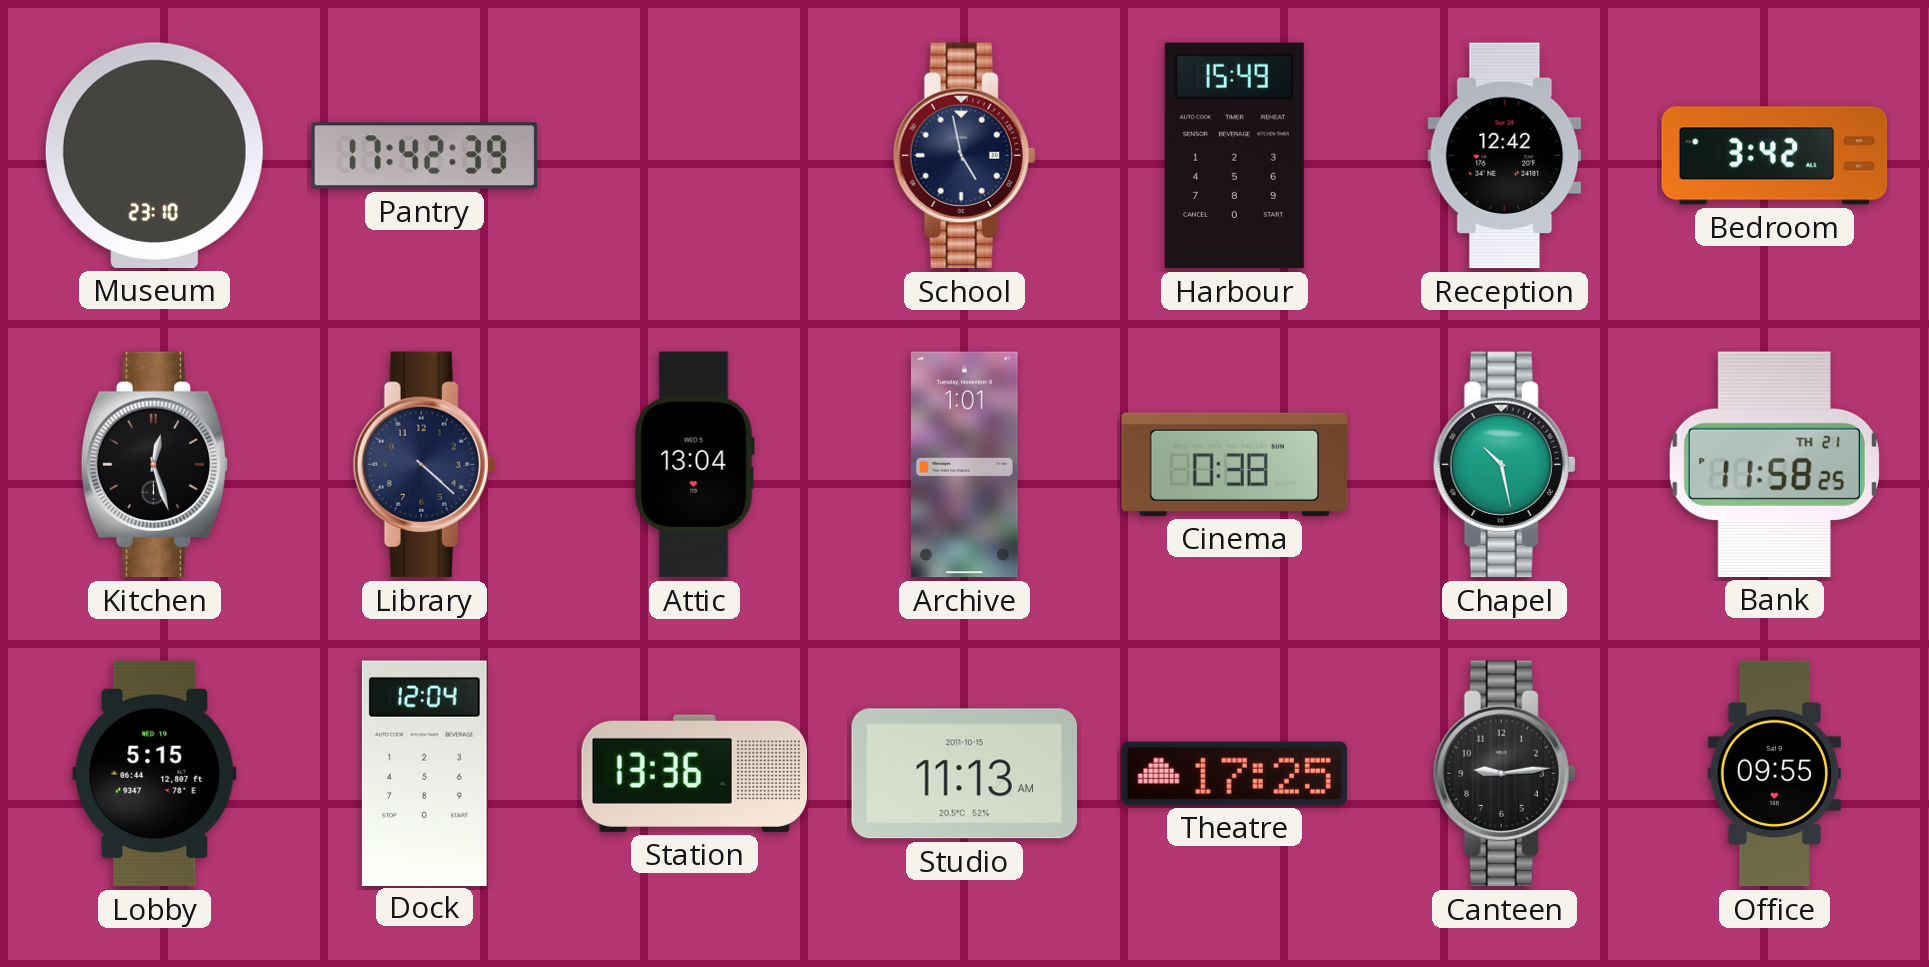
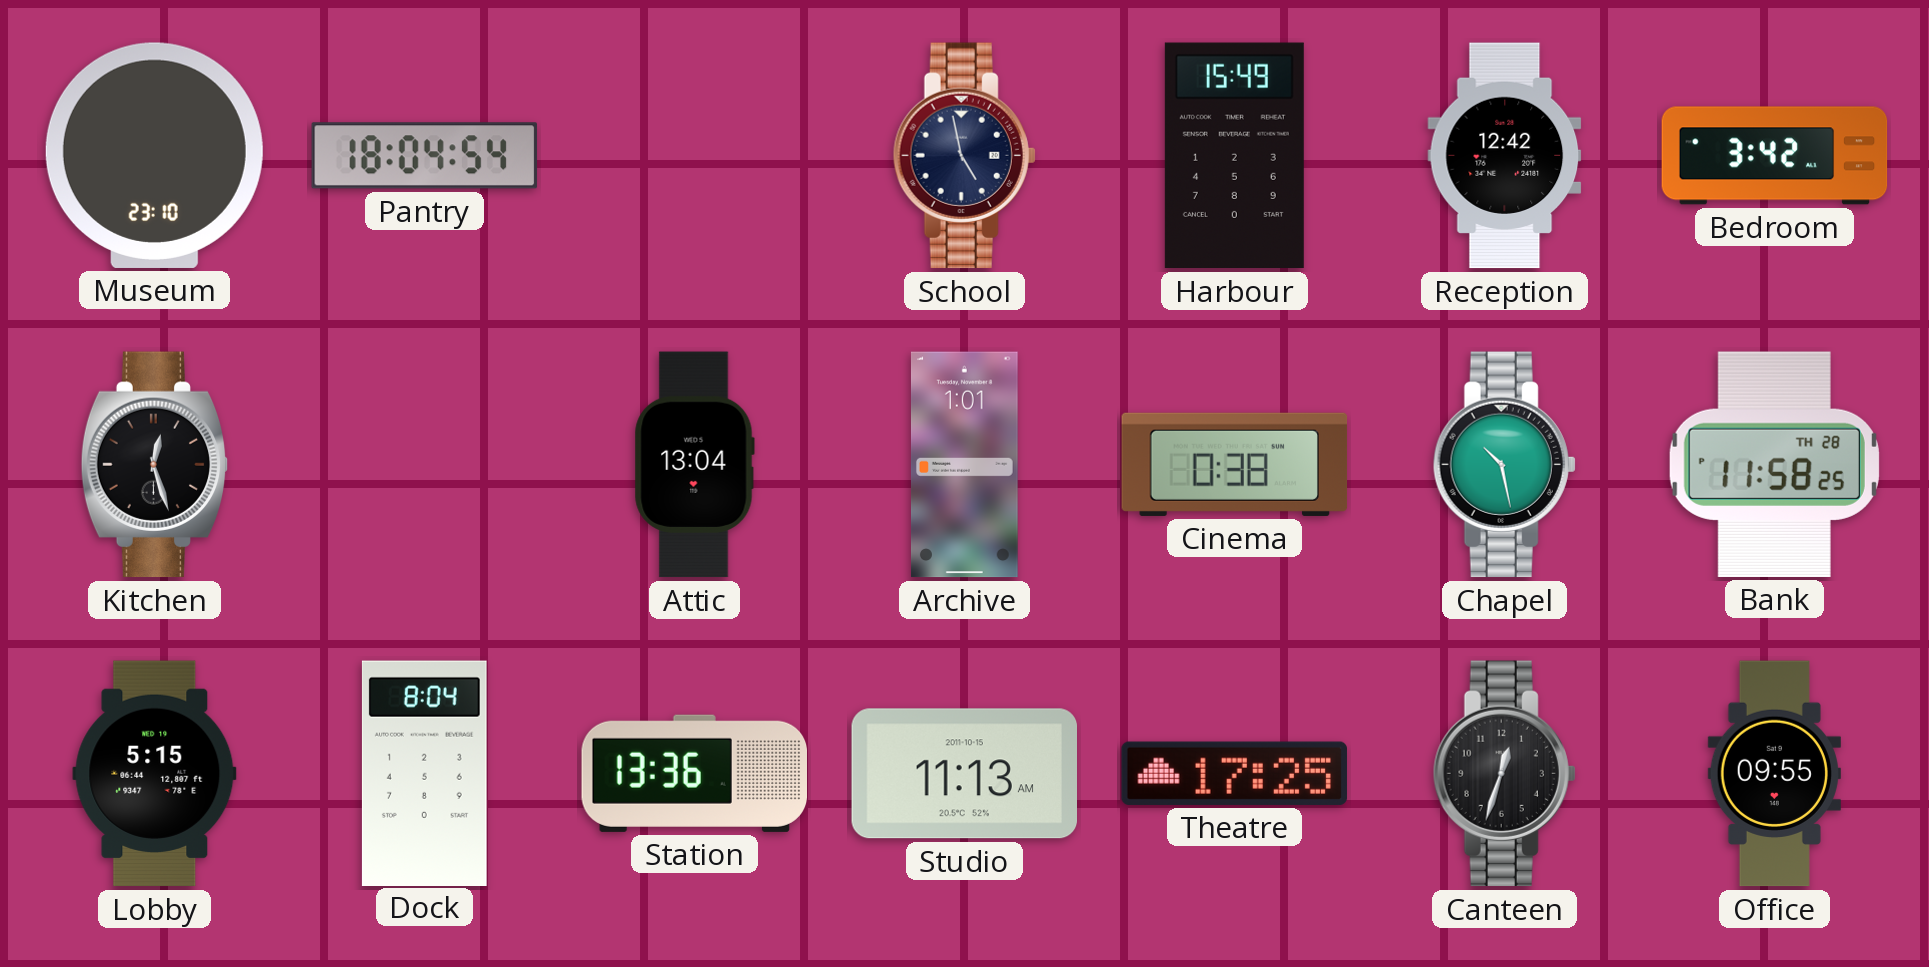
Pantry: 17:42 -> 18:04 (425, 156)
Library: 4:22 -> none (424, 465)
Bank date: TH 21 -> TH 28 (1774, 464)
Dock: 12:04 -> 8:04 (424, 773)
Canteen: 9:14 -> 12:33 (1504, 774)
